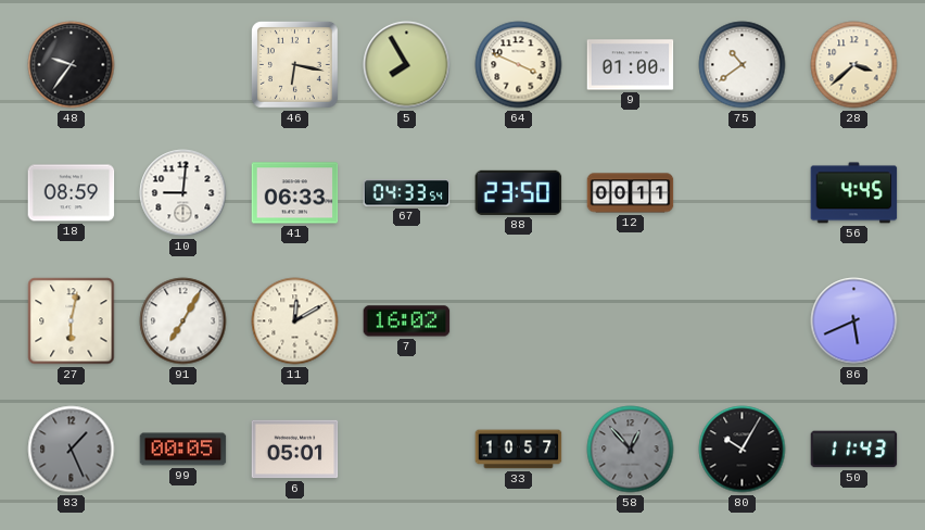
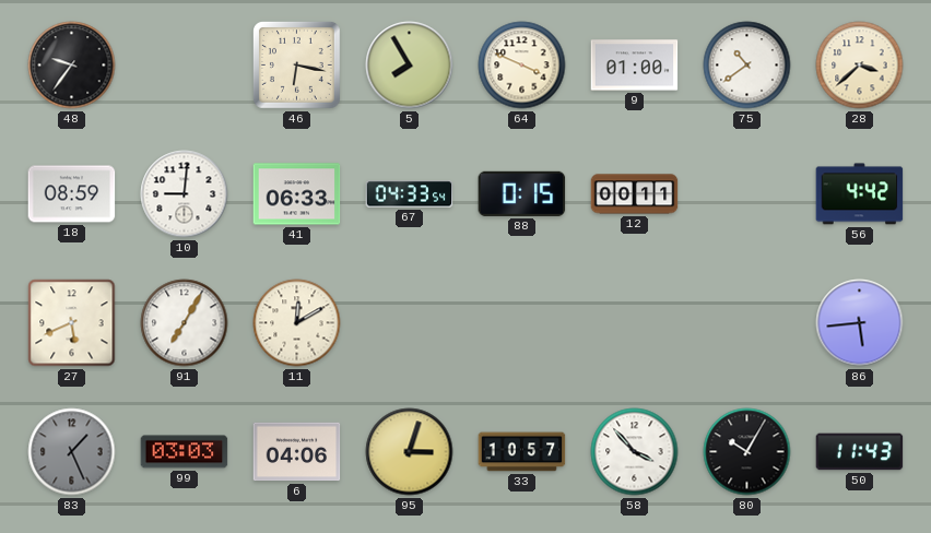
88: 23:50 -> 0:15 (522, 193)
56: 4:45 -> 4:42 (860, 194)
27: 6:02 -> 5:41 (72, 323)
7: 16:02 -> none (407, 321)
86: 5:41 -> 5:44 (860, 323)
99: 00:05 -> 03:03 (185, 452)
6: 05:01 -> 04:06 (297, 452)
95: none -> 3:03 (410, 452)
58: 12:53 -> 3:53 (635, 452)
58 dial: grey -> white (635, 452)
